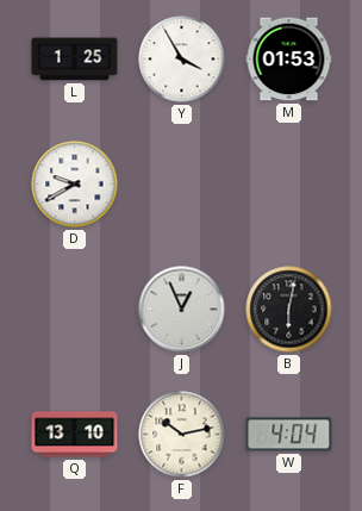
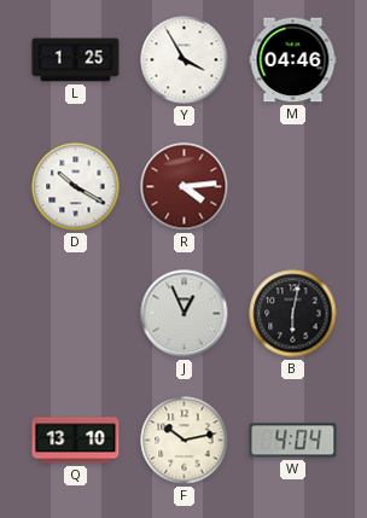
M: 01:53 -> 04:46 (293, 60)
D: 9:40 -> 10:20 (76, 187)
R: none -> 4:14 (185, 187)
